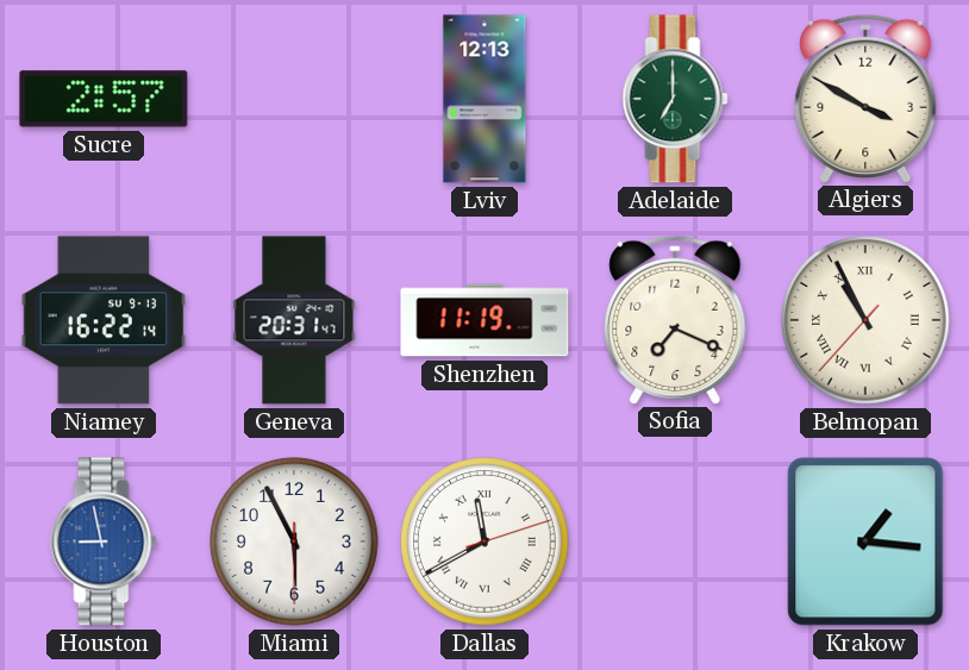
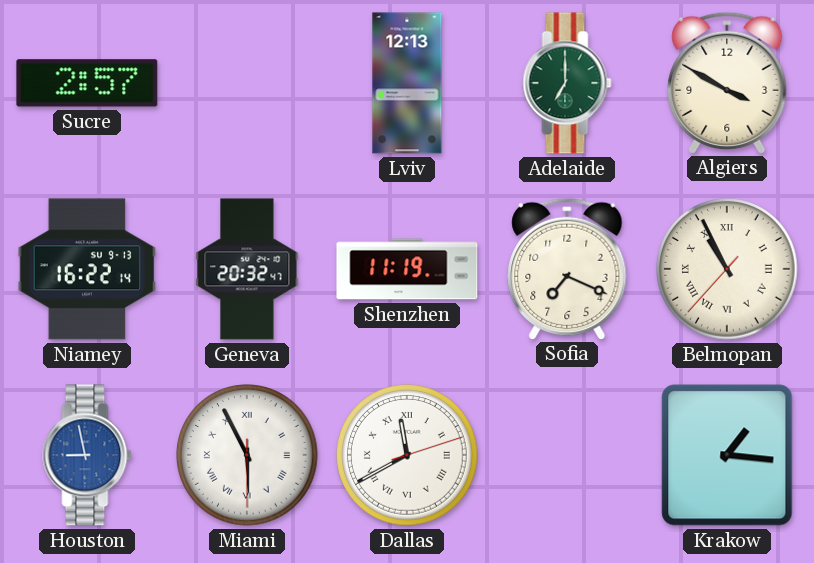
Geneva: 20:31 -> 20:32 (247, 269)
Miami numerals: Arabic -> Roman (247, 455)
